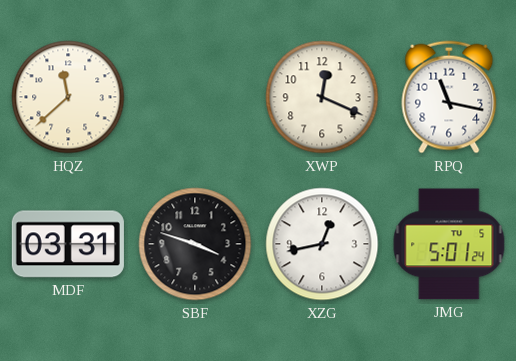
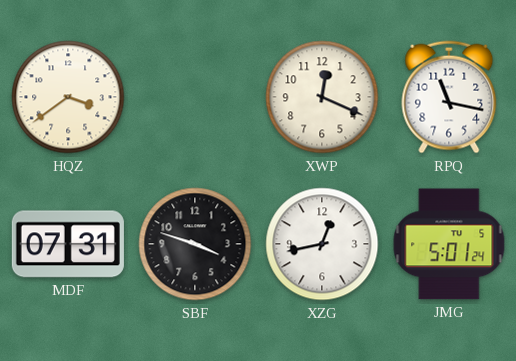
HQZ: 11:38 -> 3:39 (68, 97)
MDF: 03:31 -> 07:31 (68, 244)
